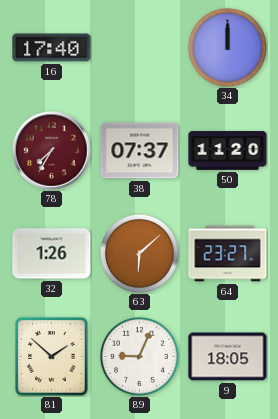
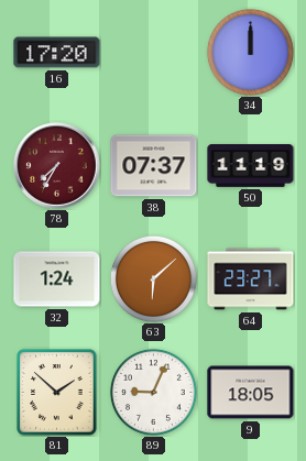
16: 17:40 -> 17:20 (57, 53)
50: 11:20 -> 11:19 (251, 166)
32: 1:26 -> 1:24 (57, 279)
